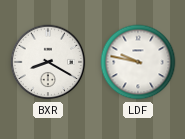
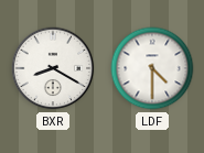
LDF: 9:47 -> 4:30 (152, 68)
